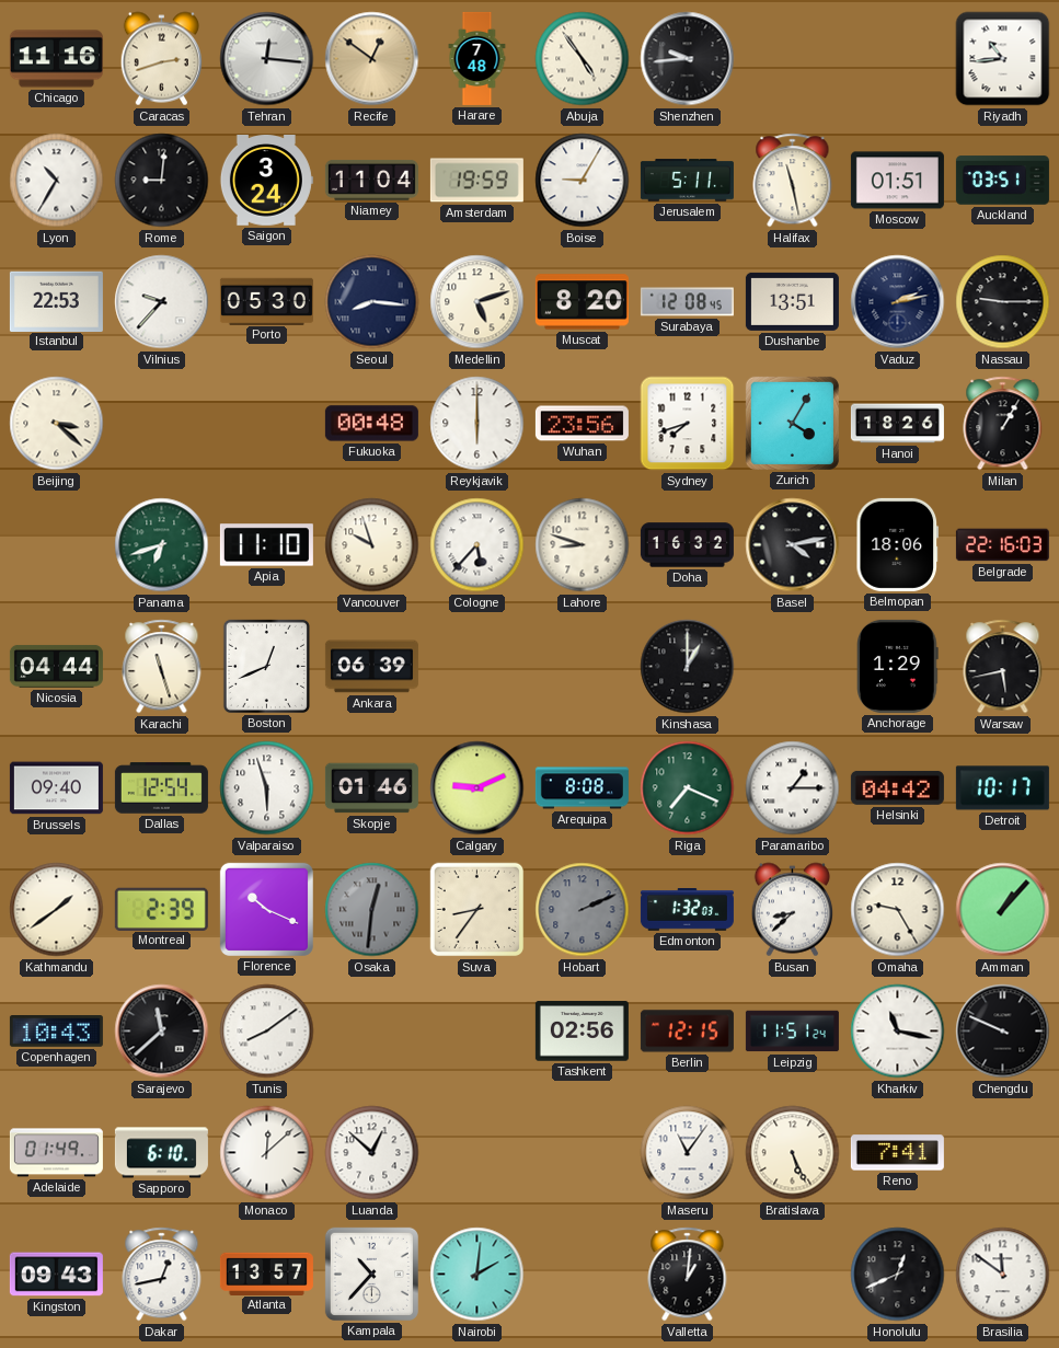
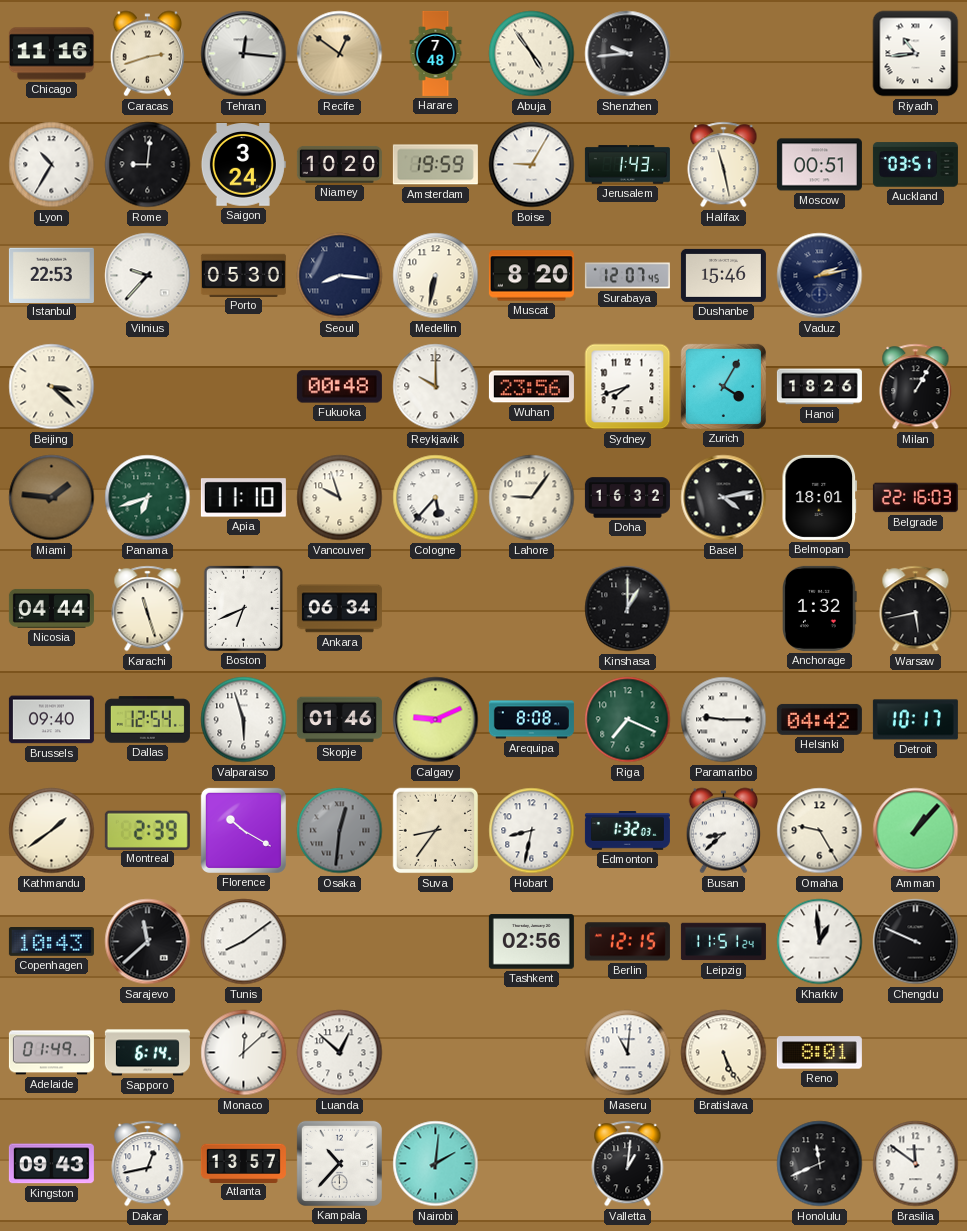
Niamey: 11:04 -> 10:20 (339, 164)
Jerusalem: 5:11 -> 1:43 (627, 165)
Moscow: 01:51 -> 00:51 (819, 165)
Medellin: 5:12 -> 6:32 (436, 276)
Surabaya: 12:08 -> 12:07 (627, 276)
Dushanbe: 13:51 -> 15:46 (723, 275)
Nassau: 9:15 -> none (1003, 302)
Reykjavik: 6:00 -> 10:00 (436, 387)
Miami: none -> 1:46 (52, 498)
Lahore: 8:48 -> 9:06 (532, 498)
Belmopan: 18:06 -> 18:01 (819, 497)
Boston: 12:41 -> 6:41 (243, 608)
Ankara: 06:39 -> 06:34 (339, 609)
Anchorage: 1:29 -> 1:32 (820, 608)
Paramaribo: 1:15 -> 9:15 (724, 720)
Florence: 10:19 -> 10:20 (243, 830)
Hobart: 2:11 -> 8:32 (532, 831)
Hobart dial: grey -> white (532, 831)
Kharkiv: 11:17 -> 12:59 (820, 942)
Sapporo: 6:10 -> 6:14 (147, 1053)
Maseru: 11:06 -> 11:01 (628, 1053)
Reno: 7:41 -> 8:01 (819, 1053)
Honolulu: 12:41 -> 11:41 (820, 1164)
